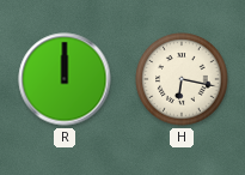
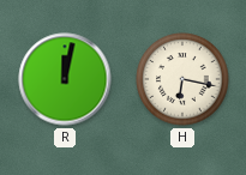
R: 12:00 -> 12:02 (65, 79)
